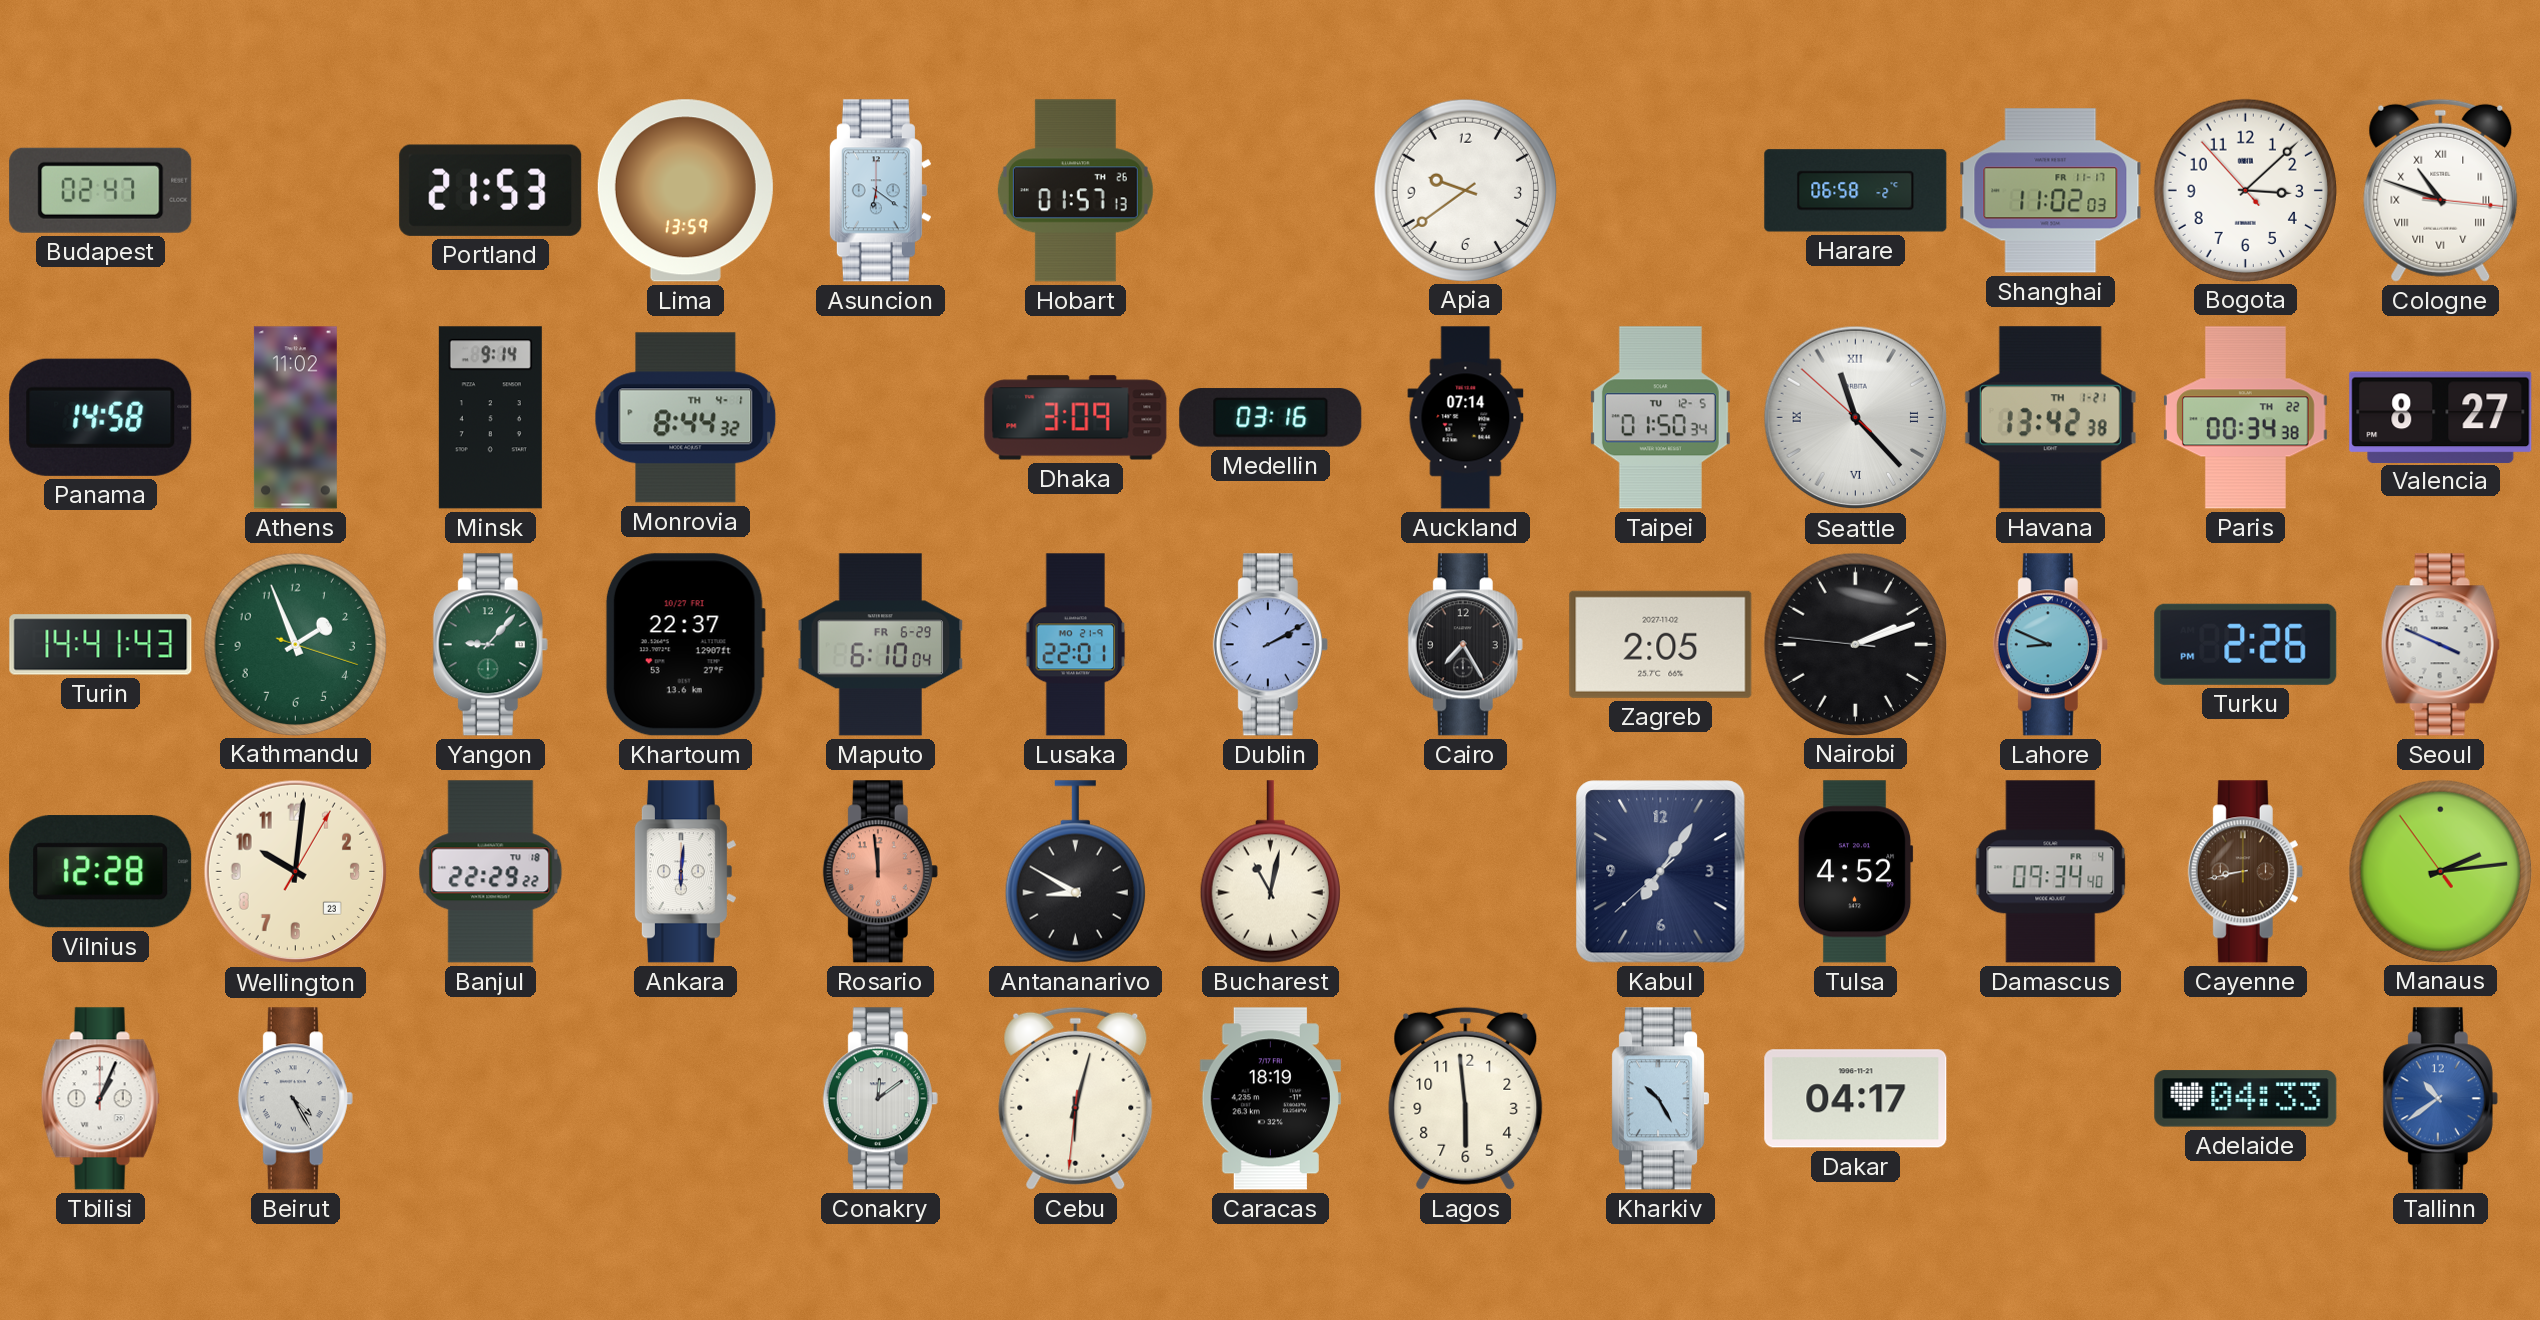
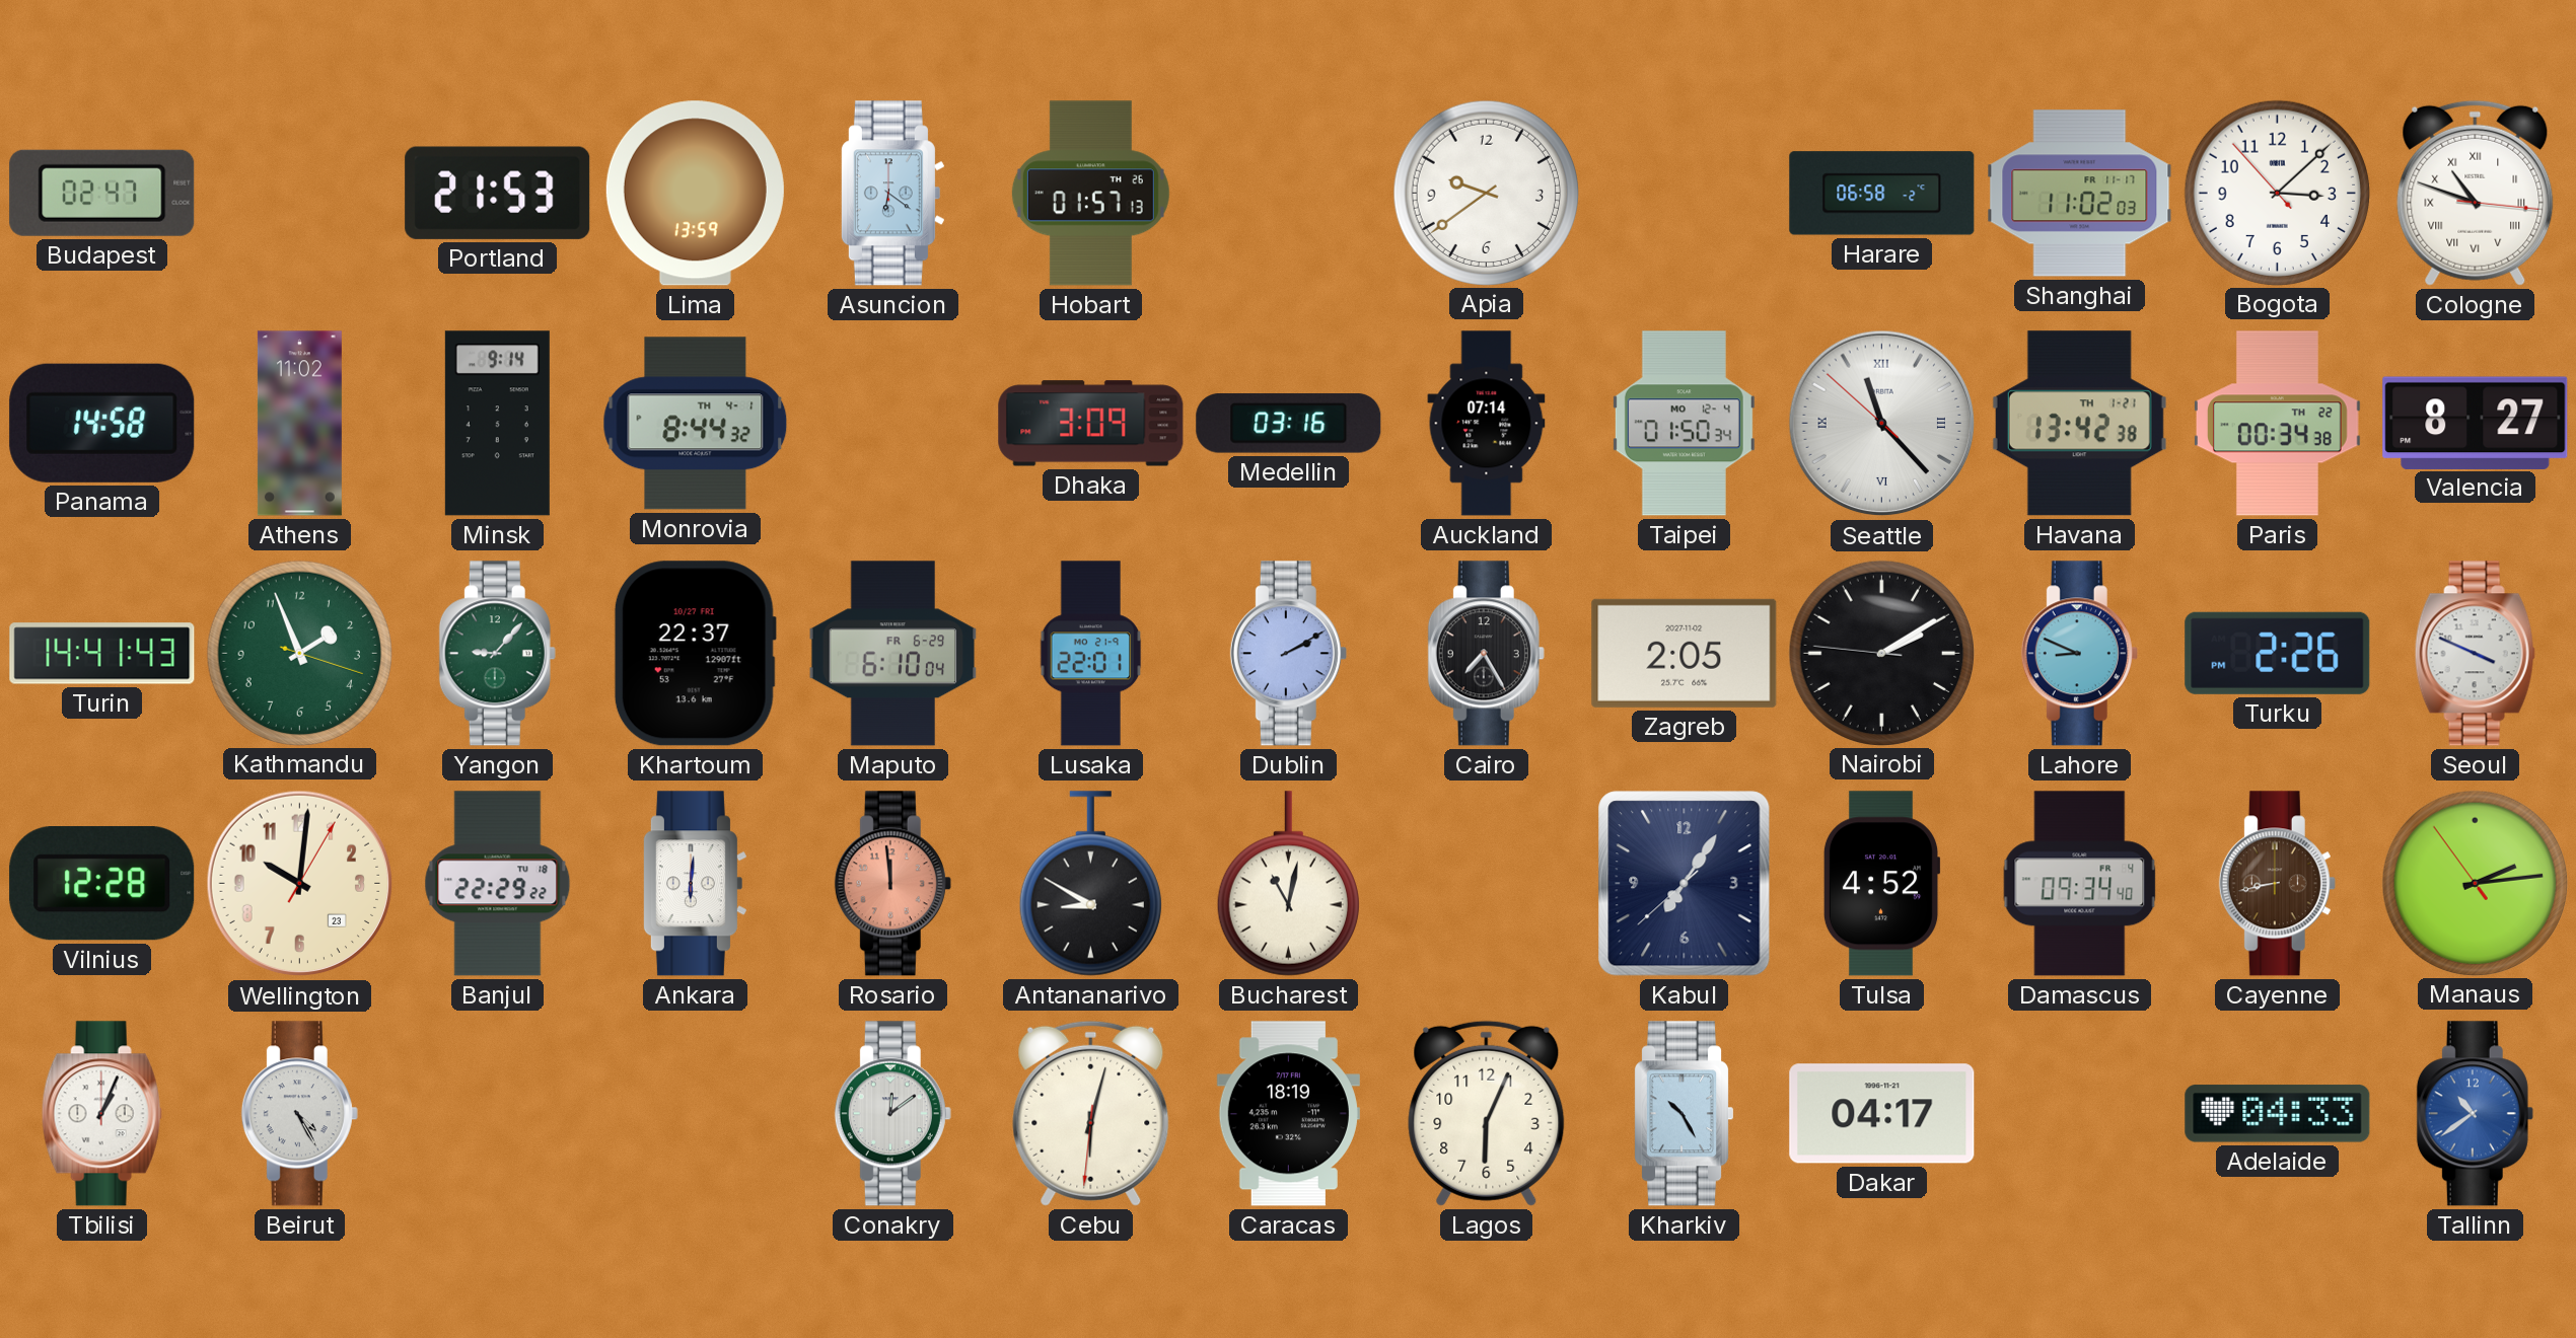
Taipei date: TU 12-5 -> MO 12-4 (1684, 424)
Nairobi: 2:11 -> 2:09 (1881, 653)
Lagos: 5:59 -> 6:04 (1487, 1113)
